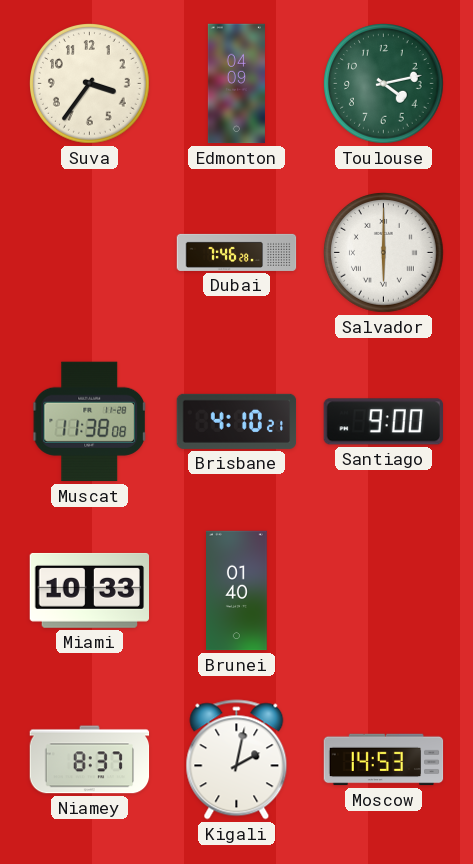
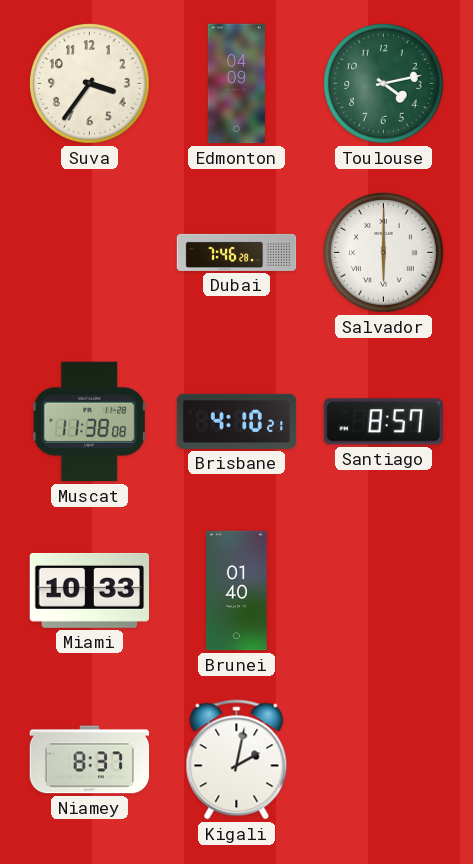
Santiago: 9:00 -> 8:57 (383, 422)
Moscow: 14:53 -> none (384, 760)
